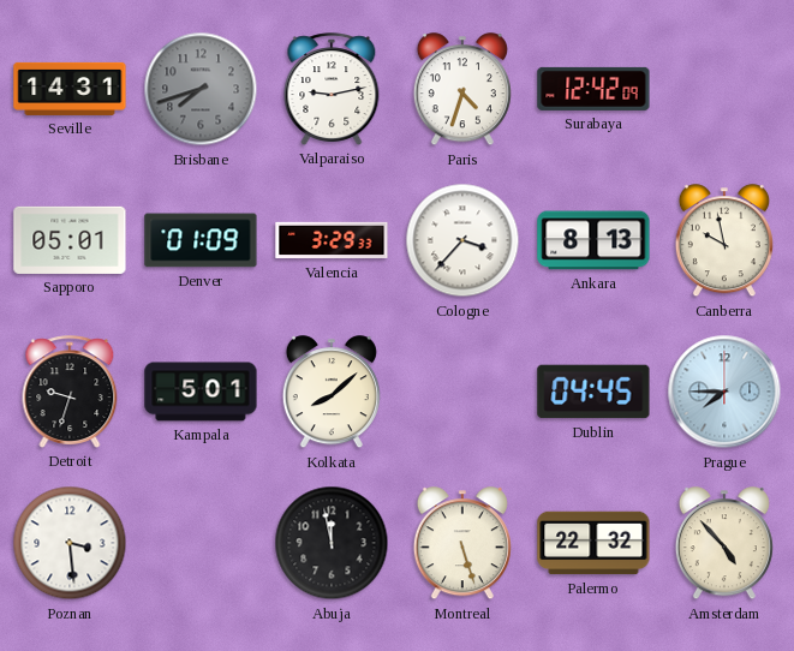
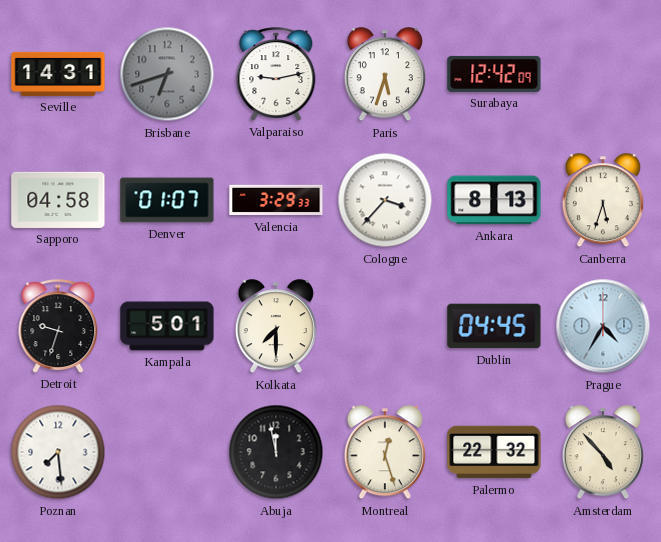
Brisbane: 7:42 -> 6:42 (167, 74)
Paris: 4:33 -> 5:33 (385, 75)
Sapporo: 05:01 -> 04:58 (58, 200)
Denver: 01:09 -> 01:07 (167, 200)
Canberra: 9:58 -> 5:33 (603, 201)
Kolkata: 8:08 -> 7:30 (276, 327)
Prague: 7:45 -> 4:35 (603, 326)
Poznan: 3:29 -> 7:29 (58, 452)
Montreal: 5:27 -> 12:27 (385, 453)
